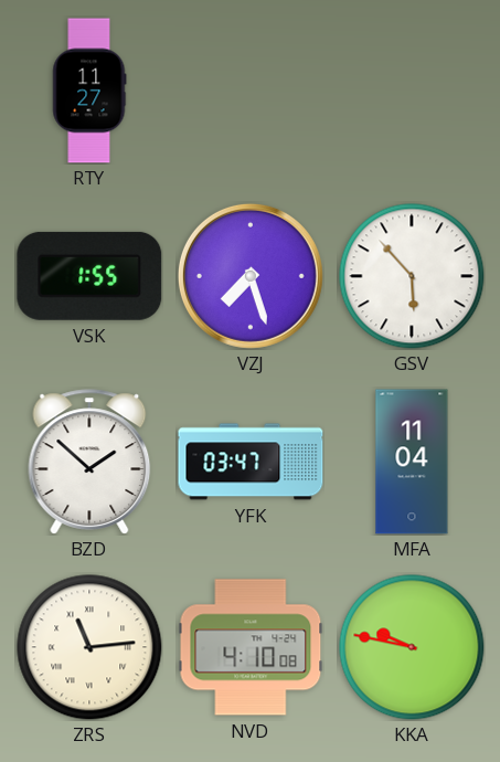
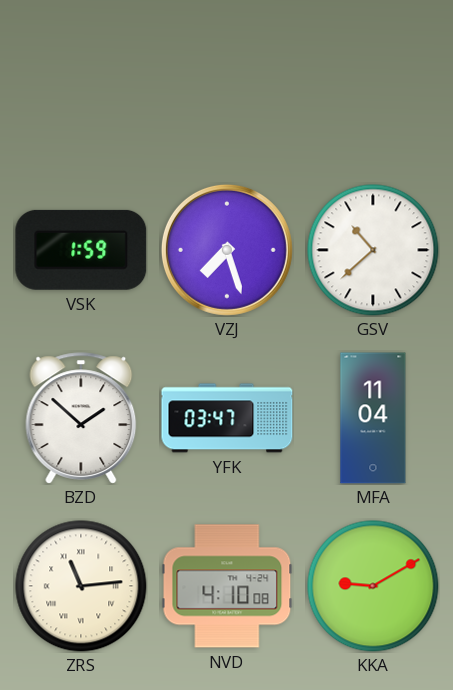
RTY: 11:27 -> none (89, 91)
VSK: 1:55 -> 1:59 (81, 250)
GSV: 5:53 -> 10:38 (373, 250)
KKA: 9:47 -> 9:10 (373, 586)
